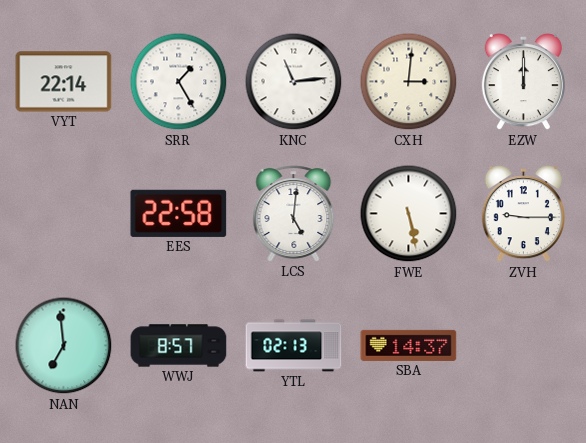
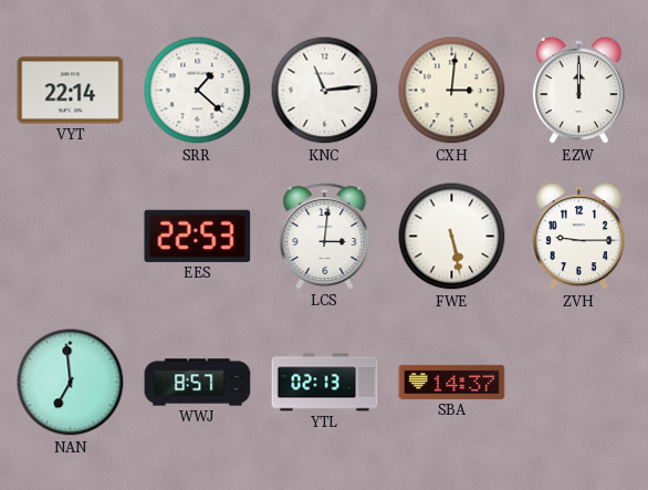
SRR: 1:25 -> 1:22 (198, 91)
EES: 22:58 -> 22:53 (198, 236)
LCS: 5:01 -> 3:01 (325, 237)
